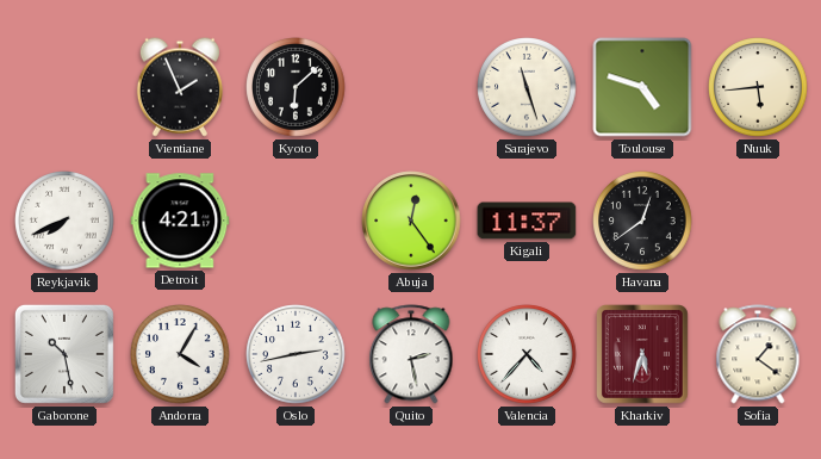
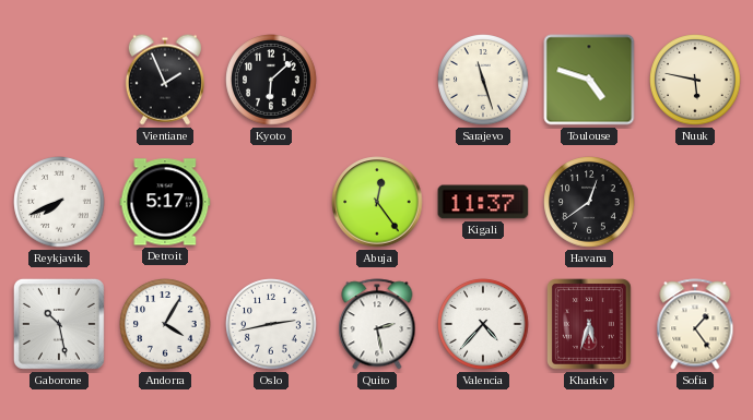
Nuuk: 5:44 -> 5:47 (695, 80)
Detroit: 4:21 -> 5:17 (165, 202)
Sofia: 1:21 -> 1:24 (695, 324)
